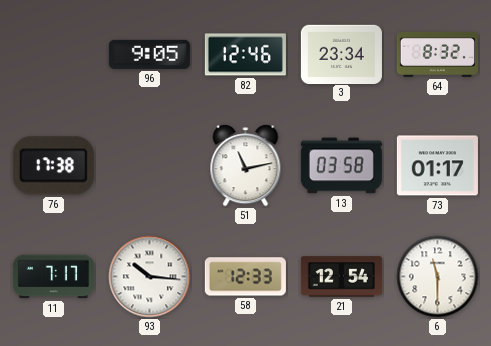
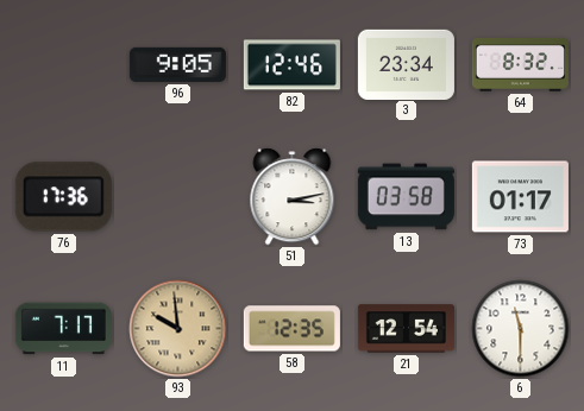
76: 17:38 -> 17:36 (63, 197)
51: 11:13 -> 3:13 (293, 197)
93: 10:16 -> 9:59 (178, 329)
93 dial: white -> champagne (178, 329)
58: 12:33 -> 12:35 (291, 329)
